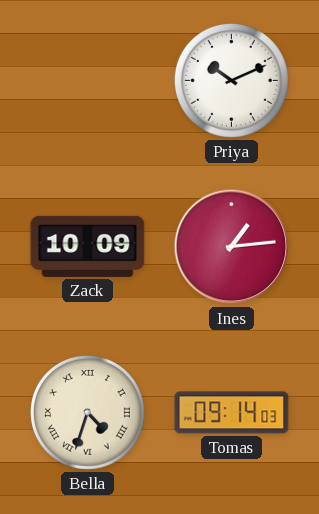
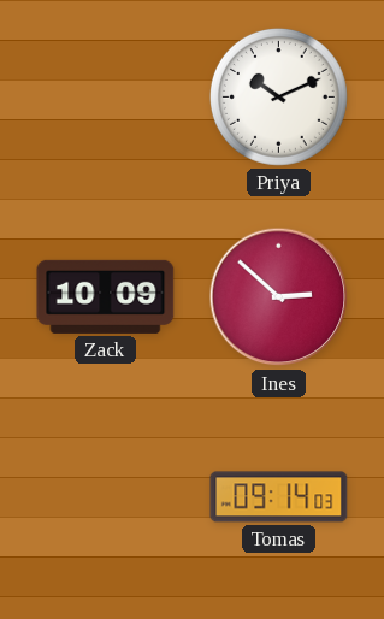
Ines: 1:14 -> 2:52 (279, 297)
Bella: 4:33 -> none (87, 412)
